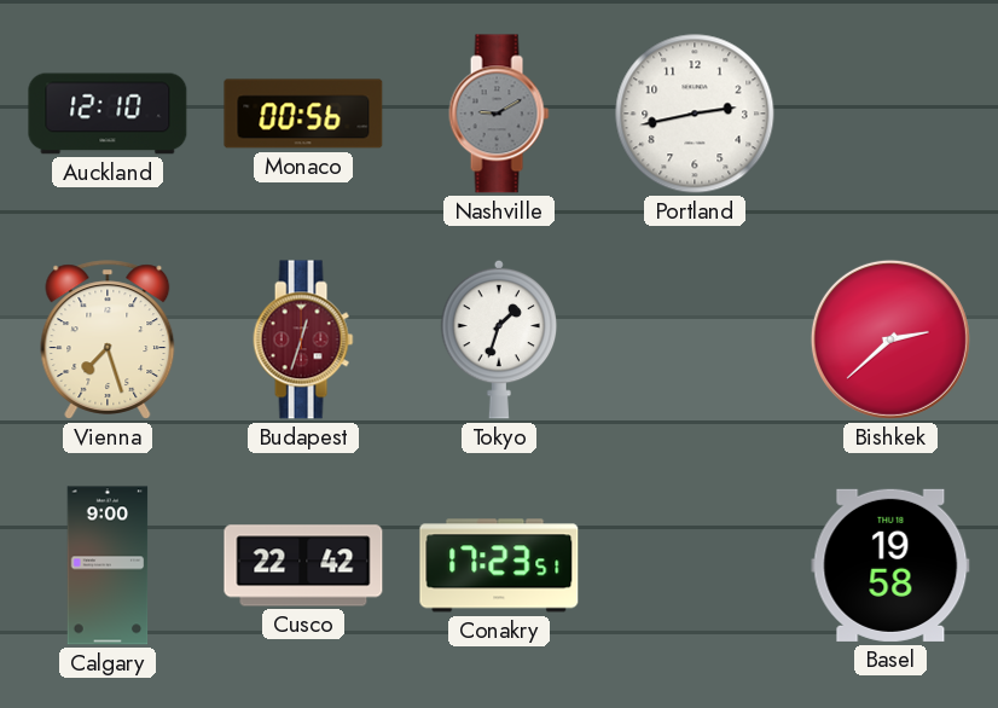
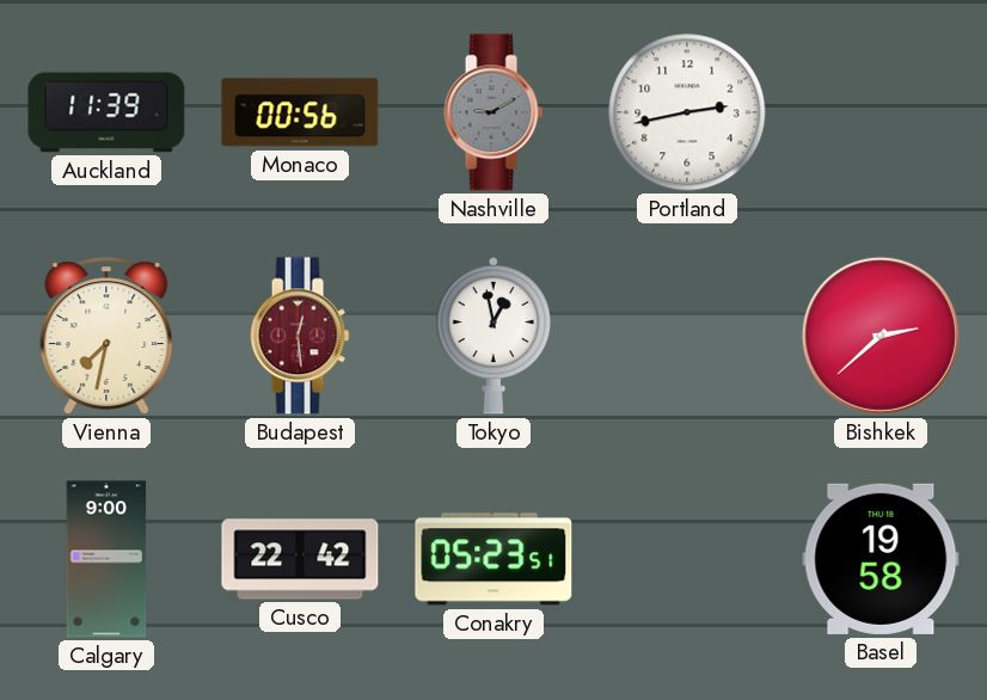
Auckland: 12:10 -> 11:39 (106, 112)
Vienna: 7:27 -> 7:32 (106, 336)
Budapest: 12:33 -> 12:29 (300, 336)
Tokyo: 1:33 -> 12:58 (493, 336)
Conakry: 17:23 -> 05:23 (493, 559)
